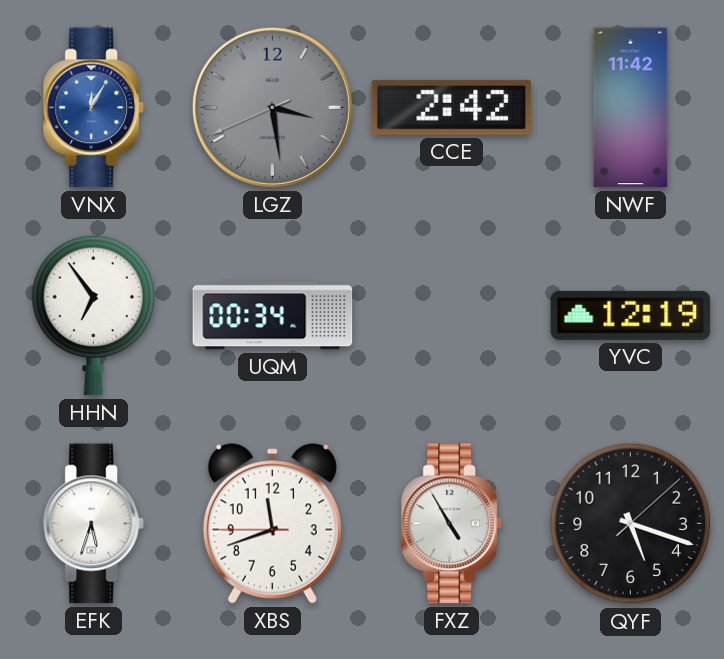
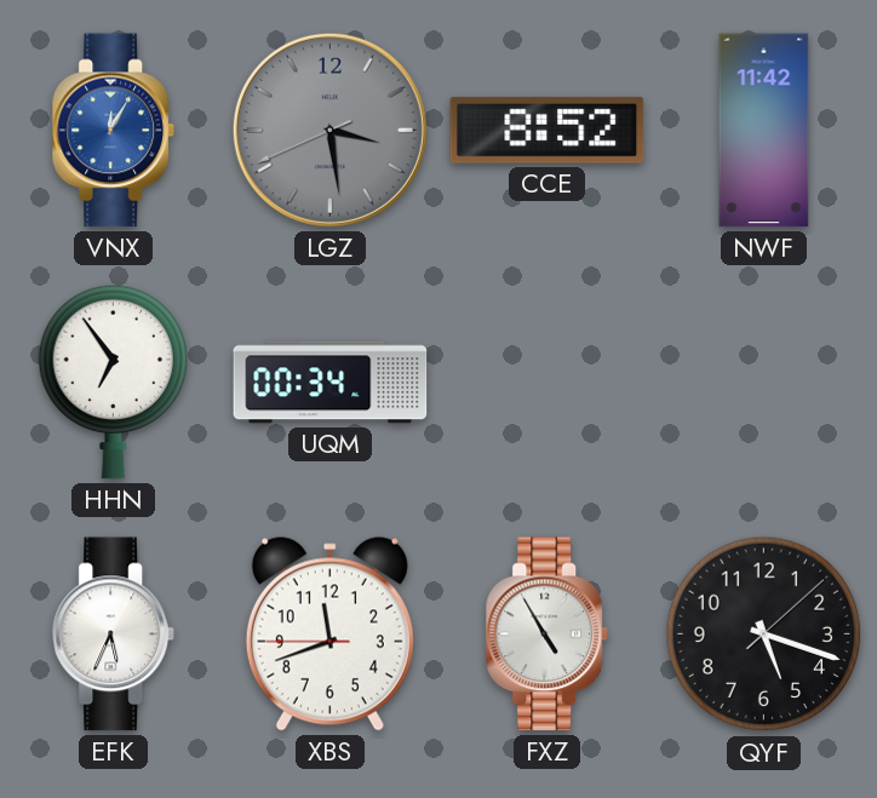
CCE: 2:42 -> 8:52 (548, 130)
YVC: 12:19 -> none (631, 315)
EFK: 5:33 -> 5:34 (113, 635)
